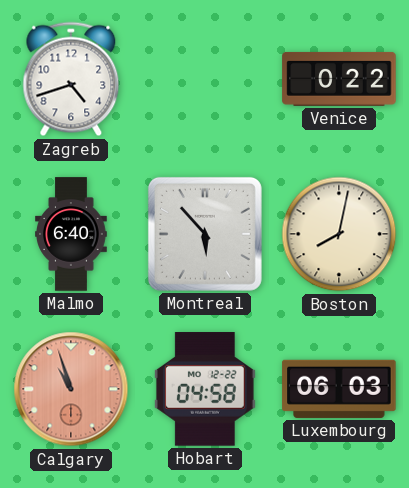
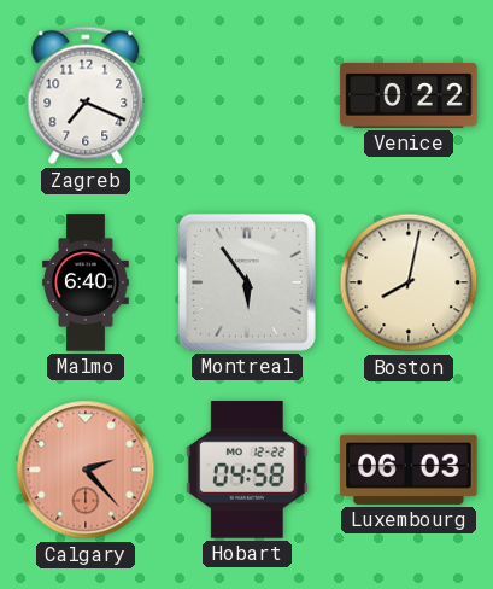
Zagreb: 4:42 -> 7:19 (86, 95)
Montreal: 5:53 -> 5:54 (247, 282)
Calgary: 10:57 -> 2:23 (86, 470)
